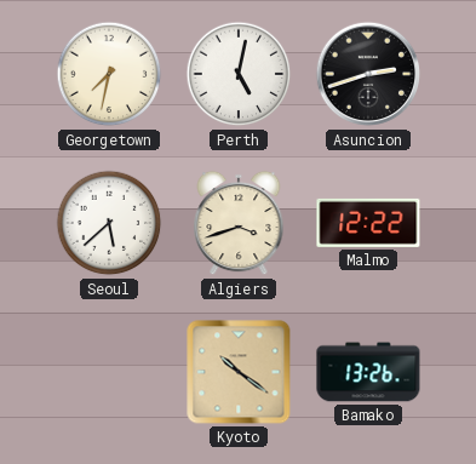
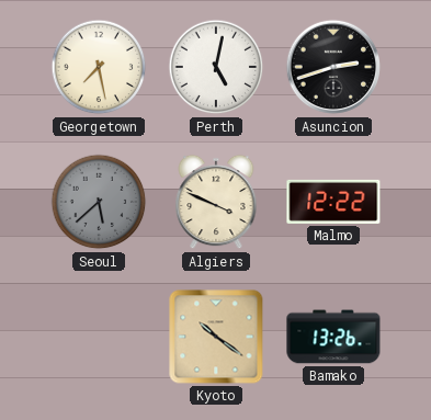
Georgetown: 7:32 -> 7:28 (99, 67)
Seoul dial: white -> grey (99, 202)
Algiers: 3:42 -> 3:49 (216, 202)
